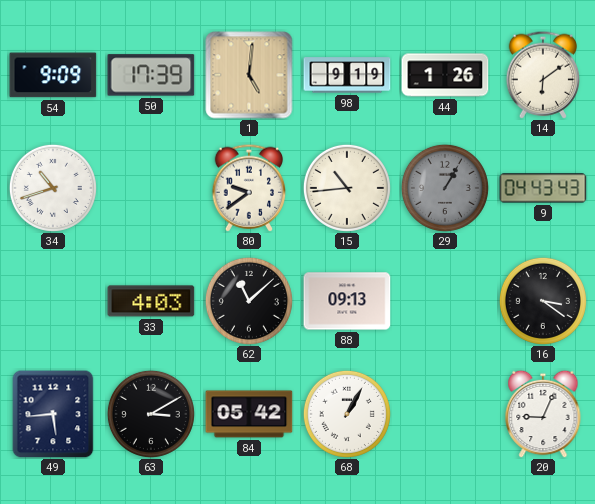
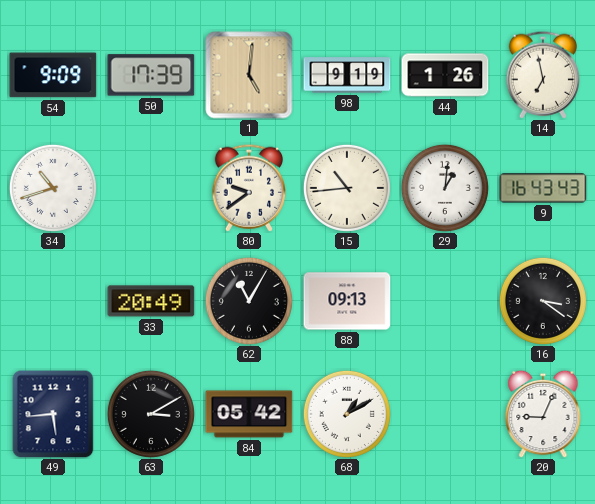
14: 6:09 -> 6:58 (543, 75)
29: 1:05 -> 1:01 (445, 188)
29 dial: grey -> white (445, 188)
9: 04:43 -> 16:43 (543, 188)
33: 4:03 -> 20:49 (151, 301)
62: 11:08 -> 11:05 (249, 301)
68: 1:05 -> 1:10 (347, 414)
